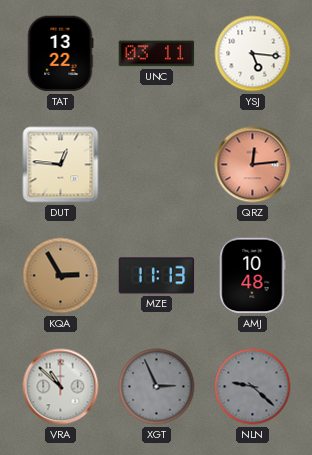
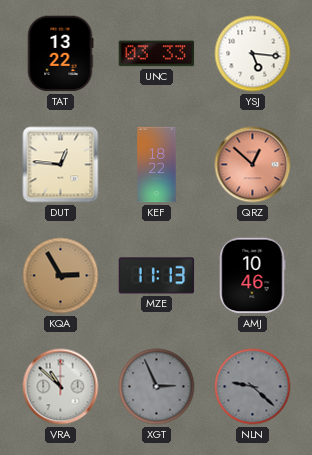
UNC: 03:11 -> 03:33 (157, 54)
KEF: none -> 18:22 (157, 165)
QRZ: 12:14 -> 12:52 (253, 165)
AMJ: 10:48 -> 10:46 (253, 276)
